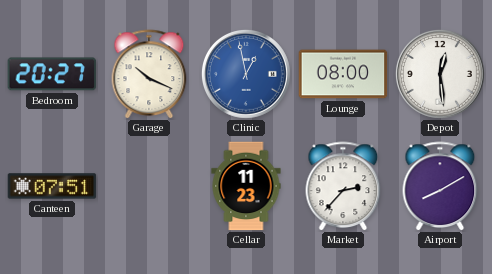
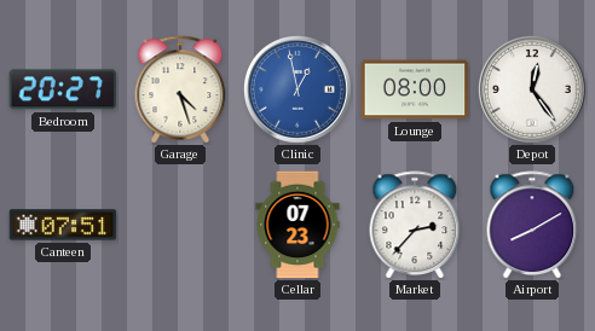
Garage: 10:19 -> 4:27 (180, 89)
Depot: 12:29 -> 12:24 (532, 89)
Cellar: 11:23 -> 07:23 (297, 225)
